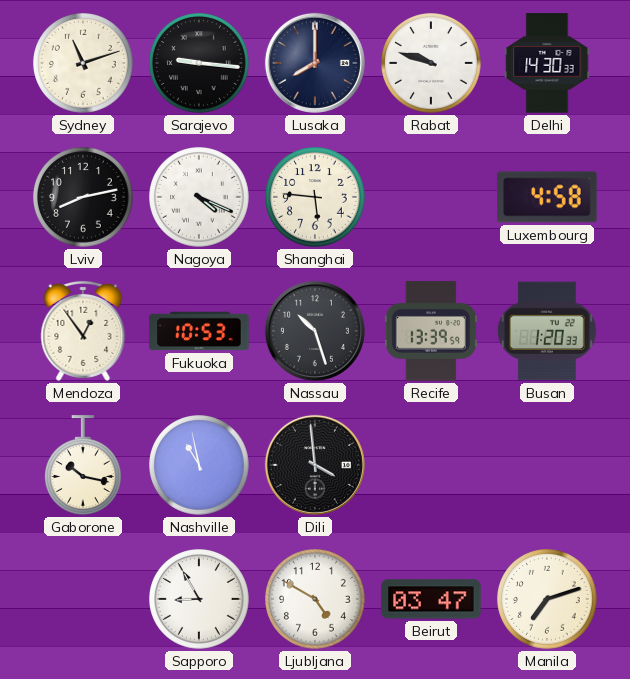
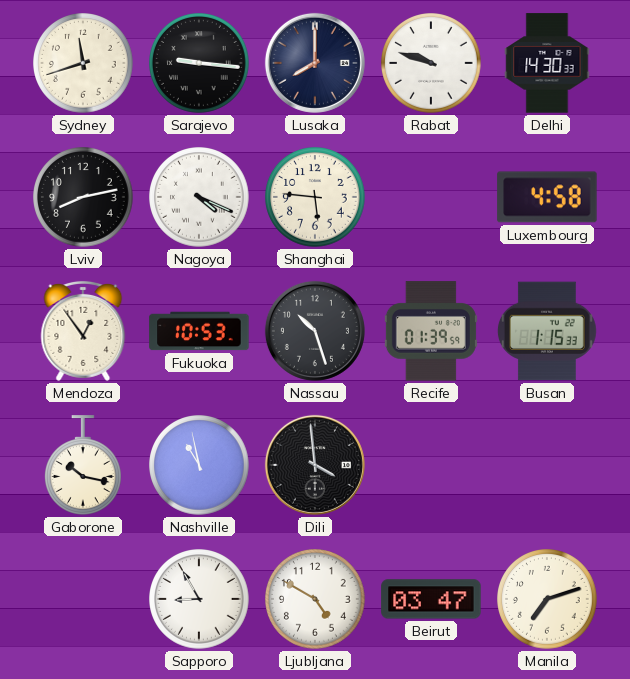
Sydney: 11:12 -> 11:42 (84, 64)
Recife: 13:39 -> 01:39 (431, 331)
Busan: 1:20 -> 1:15 (548, 331)
